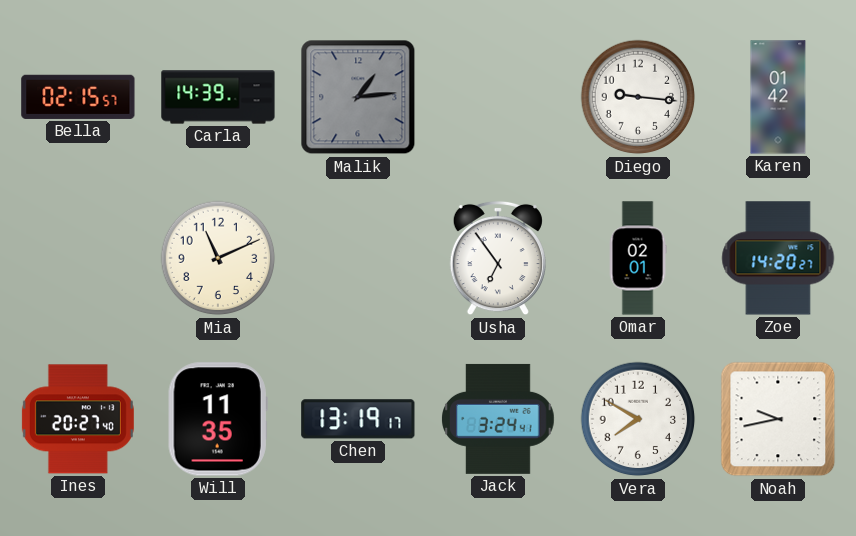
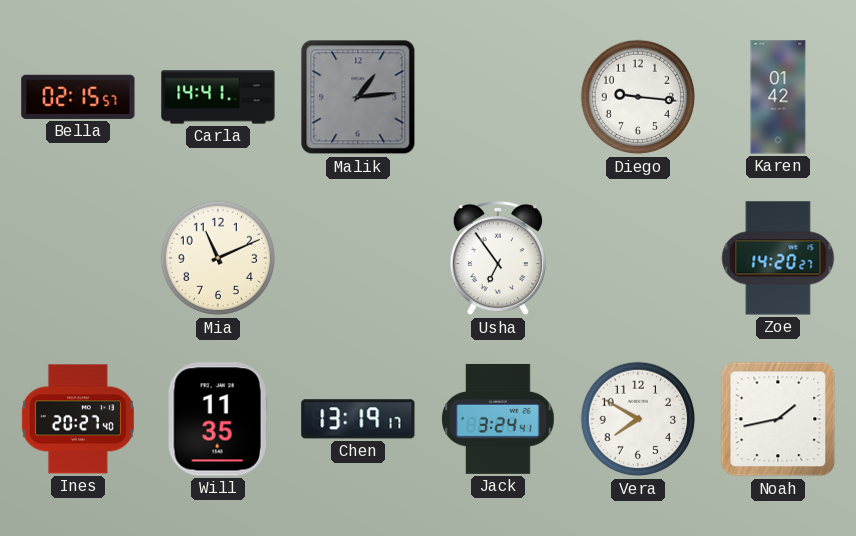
Carla: 14:39 -> 14:41 (218, 97)
Omar: 02:01 -> none (638, 258)
Noah: 9:43 -> 1:43 (778, 419)
